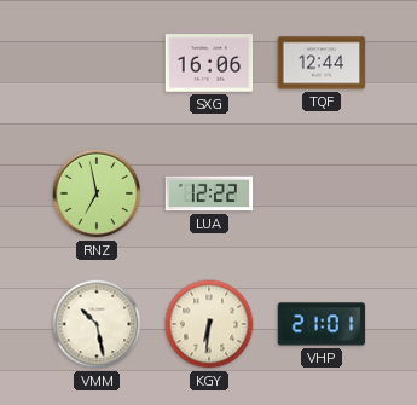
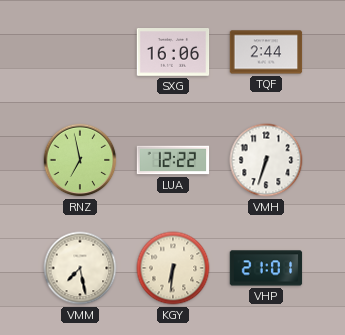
TQF: 12:44 -> 2:44 (266, 52)
VMH: none -> 6:33 (266, 160)
VMM: 10:28 -> 7:28 (80, 268)
